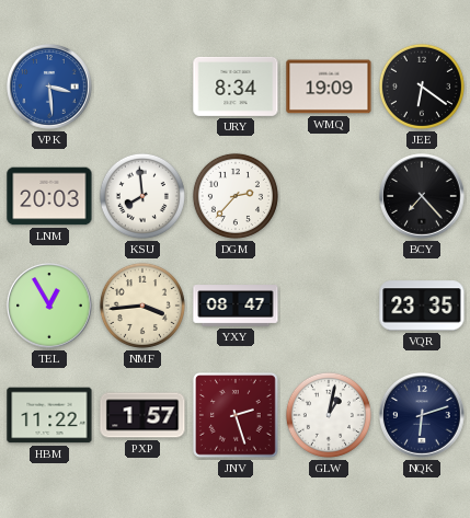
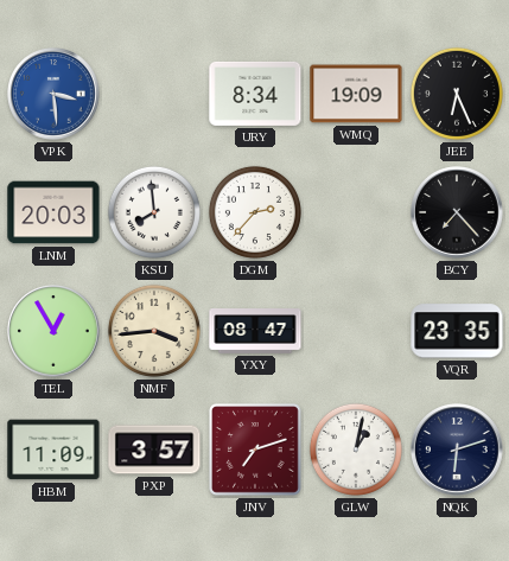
JEE: 6:21 -> 6:26 (457, 94)
HBM: 11:22 -> 11:09 (53, 450)
PXP: 1:57 -> 3:57 (154, 450)
JNV: 2:27 -> 7:12 (256, 451)
